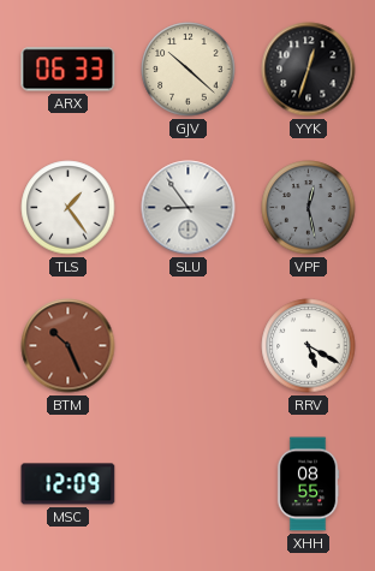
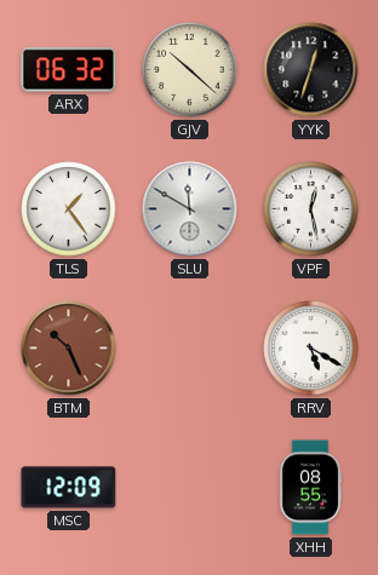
ARX: 06:33 -> 06:32 (69, 70)
SLU: 8:54 -> 11:50 (190, 209)
VPF dial: grey -> white (311, 209)
